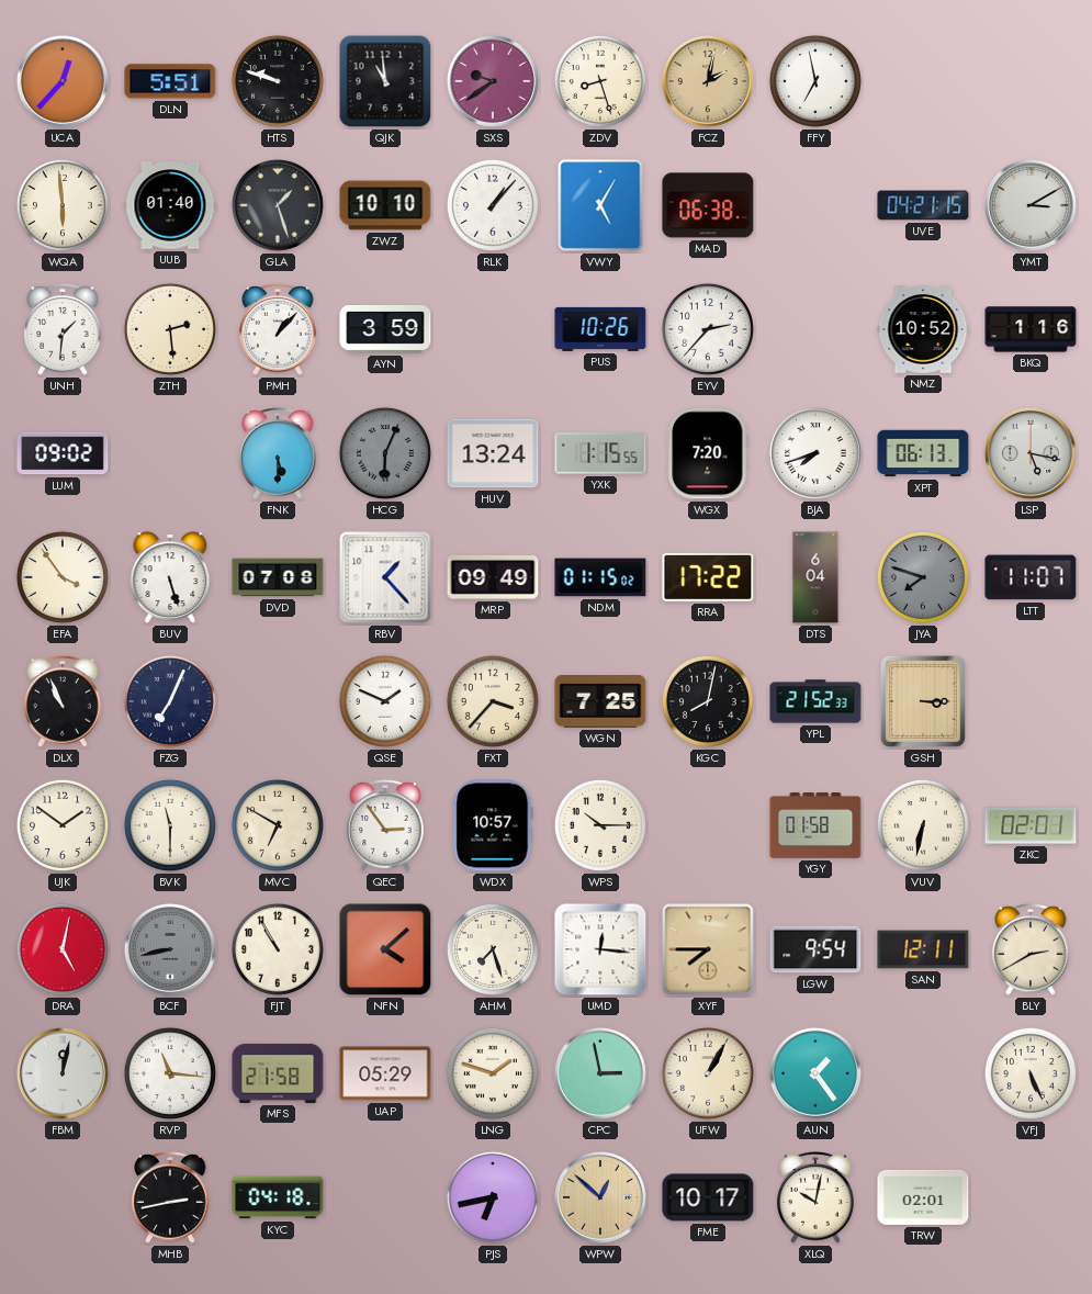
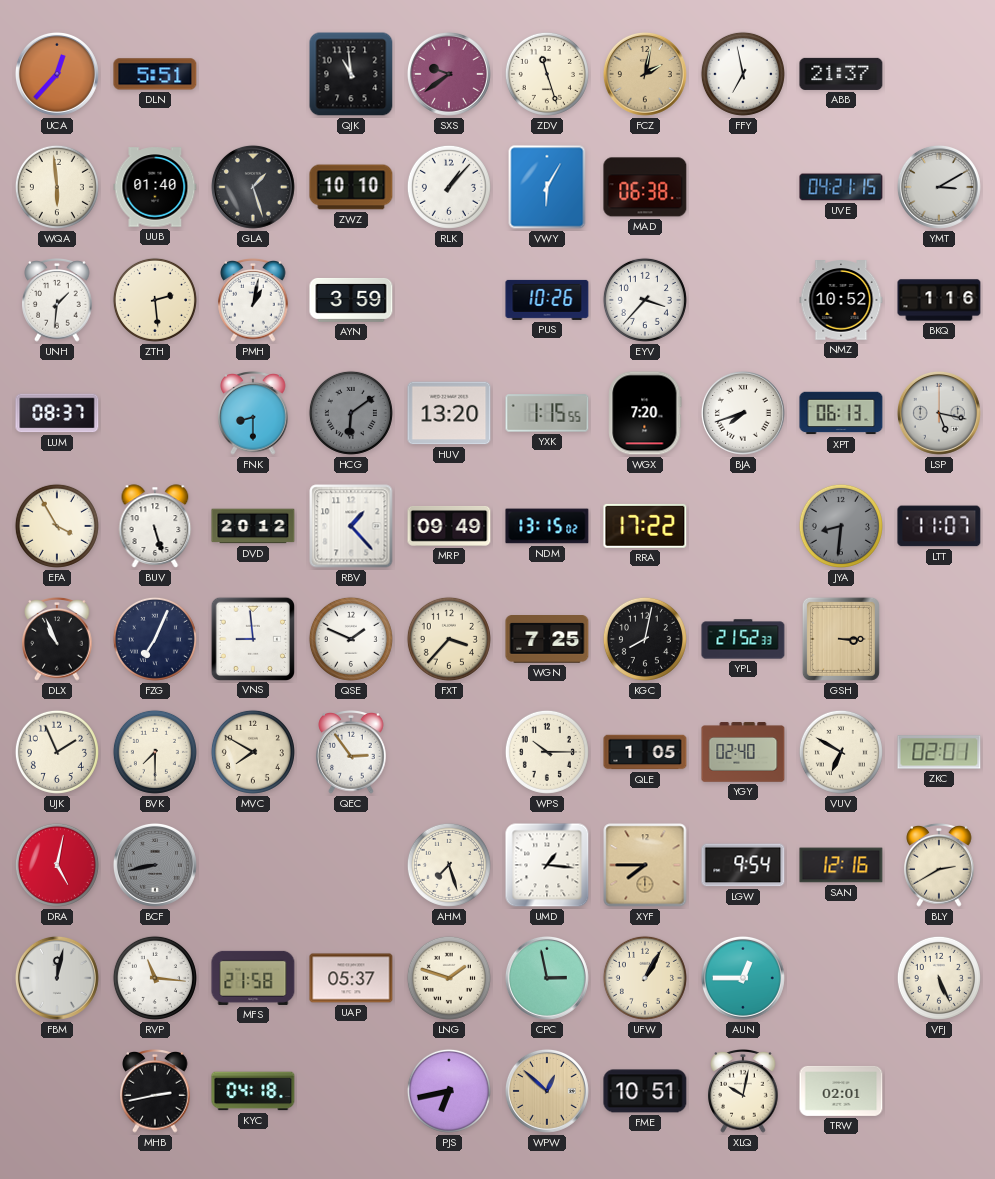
HTS: 9:48 -> none (278, 81)
ZDV: 8:27 -> 11:27 (547, 74)
ABB: none -> 21:37 (841, 74)
VWY: 5:05 -> 6:05 (547, 187)
PMH: 1:07 -> 1:02 (253, 301)
EYV: 2:37 -> 3:37 (645, 300)
LUM: 09:02 -> 08:37 (57, 413)
FNK: 5:30 -> 8:30 (253, 414)
HCG: 6:04 -> 6:09 (351, 413)
HUV: 13:24 -> 13:20 (449, 413)
EFA: 3:54 -> 3:55 (57, 526)
DVD: 07:08 -> 20:12 (253, 526)
NDM: 01:15 -> 13:15 (547, 526)
DTS: 6:04 -> none (815, 577)
JYA: 7:48 -> 8:31 (841, 526)
VNS: none -> 8:59 (252, 638)
UJK: 1:51 -> 1:56 (57, 752)
BVK: 11:30 -> 7:30 (155, 752)
MVC: 6:50 -> 7:50 (253, 752)
WDX: 10:57 -> none (493, 825)
QLE: none -> 1:05 (645, 752)
YGY: 01:58 -> 02:40 (743, 752)
VUV: 6:32 -> 6:50 (841, 752)
FJT: 10:55 -> none (278, 949)
NFN: 4:08 -> none (385, 949)
UMD: 12:16 -> 1:16 (547, 865)
SAN: 12:11 -> 12:16 (841, 865)
UAP: 05:29 -> 05:37 (351, 978)
AUN: 1:24 -> 12:45 (743, 978)
FME: 10:17 -> 10:51 (645, 1091)
